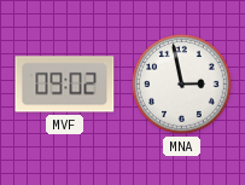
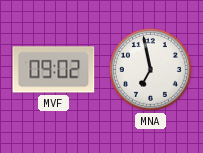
MNA: 2:58 -> 6:58 (151, 70)
